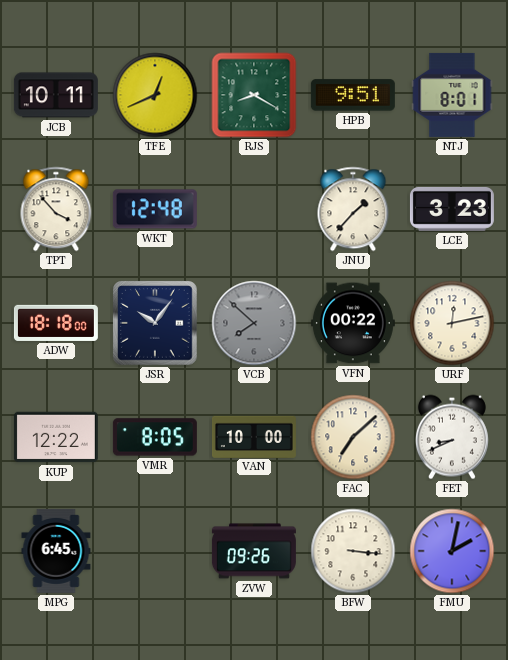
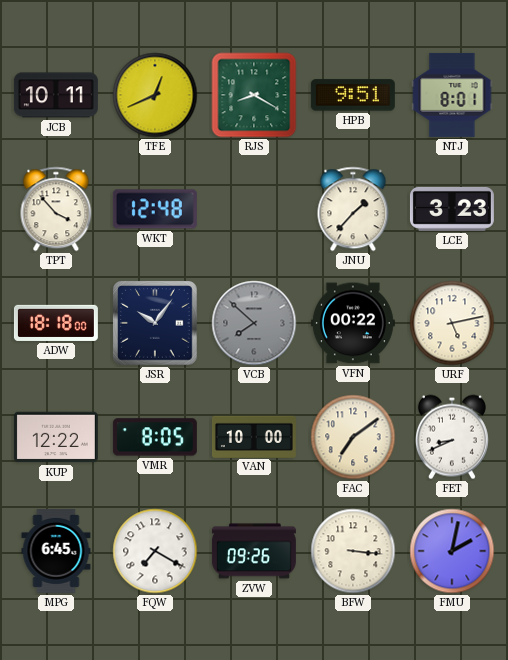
URF: 12:13 -> 5:13 (452, 323)
FAC: 7:08 -> 7:09 (353, 437)
FQW: none -> 7:20 (155, 551)
